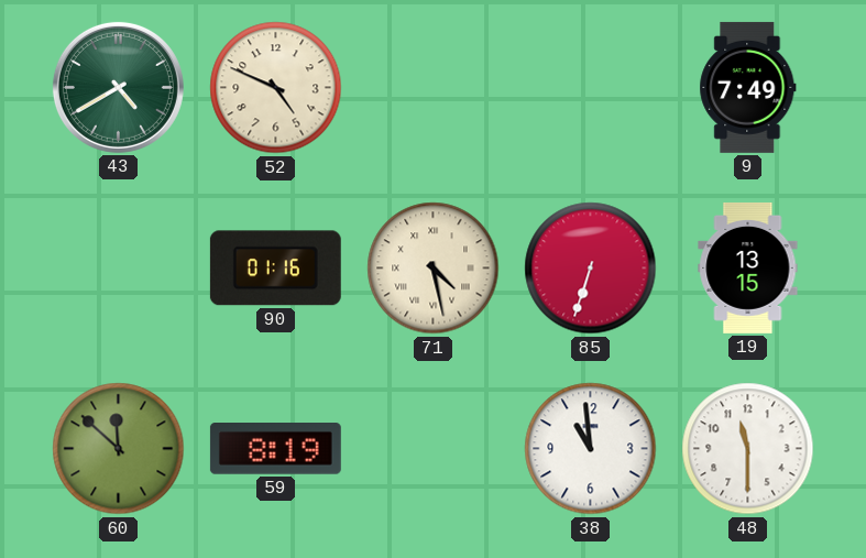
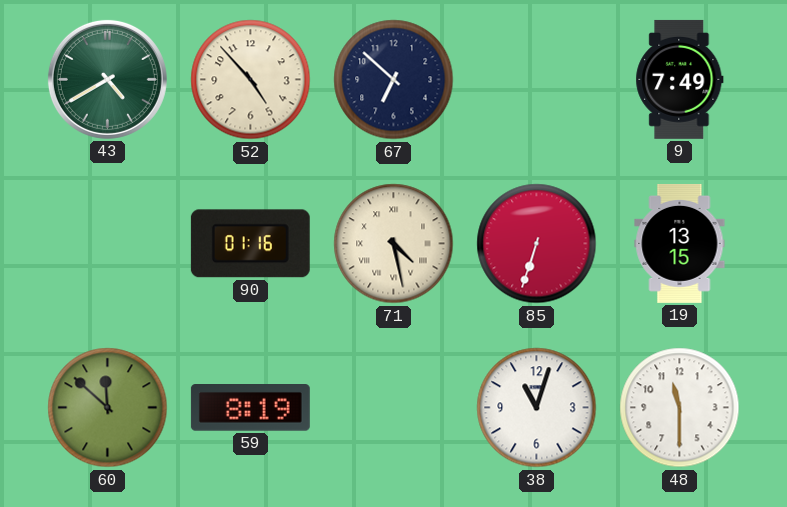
52: 4:49 -> 4:53 (251, 80)
67: none -> 6:52 (394, 80)
38: 10:59 -> 11:03 (537, 408)
